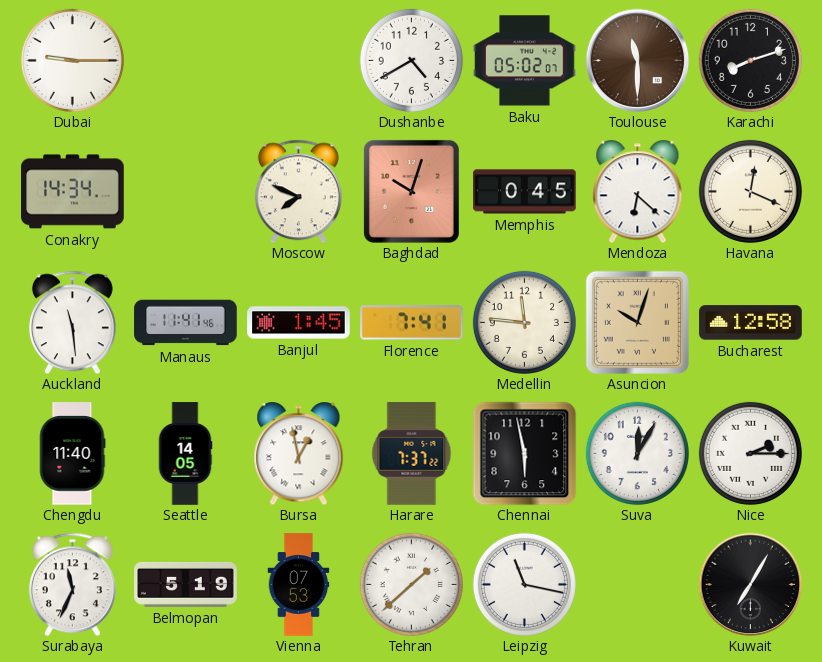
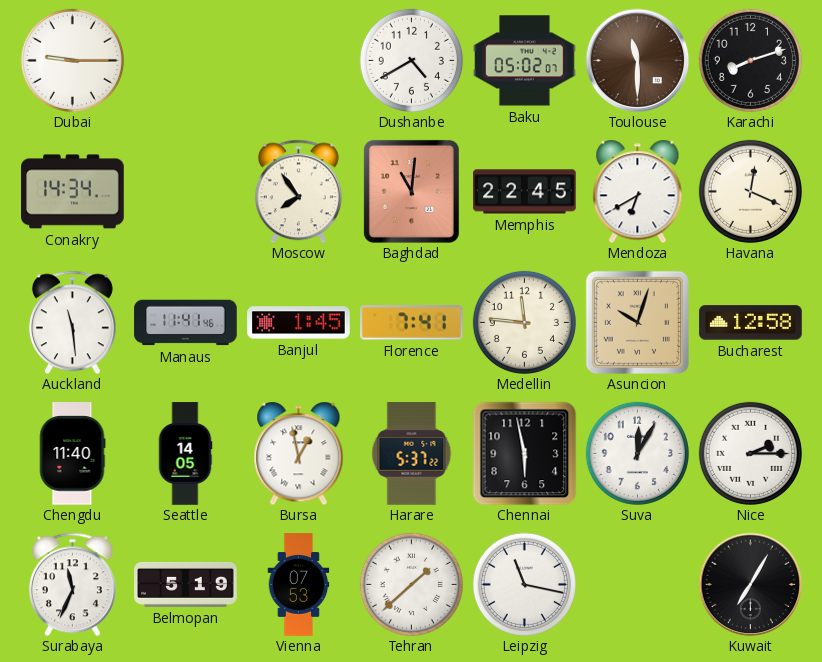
Moscow: 7:49 -> 7:54 (298, 191)
Baghdad: 10:03 -> 11:01 (411, 191)
Memphis: 0:45 -> 22:45 (525, 192)
Mendoza: 6:22 -> 6:40 (638, 191)
Harare: 7:37 -> 5:37 (412, 454)
